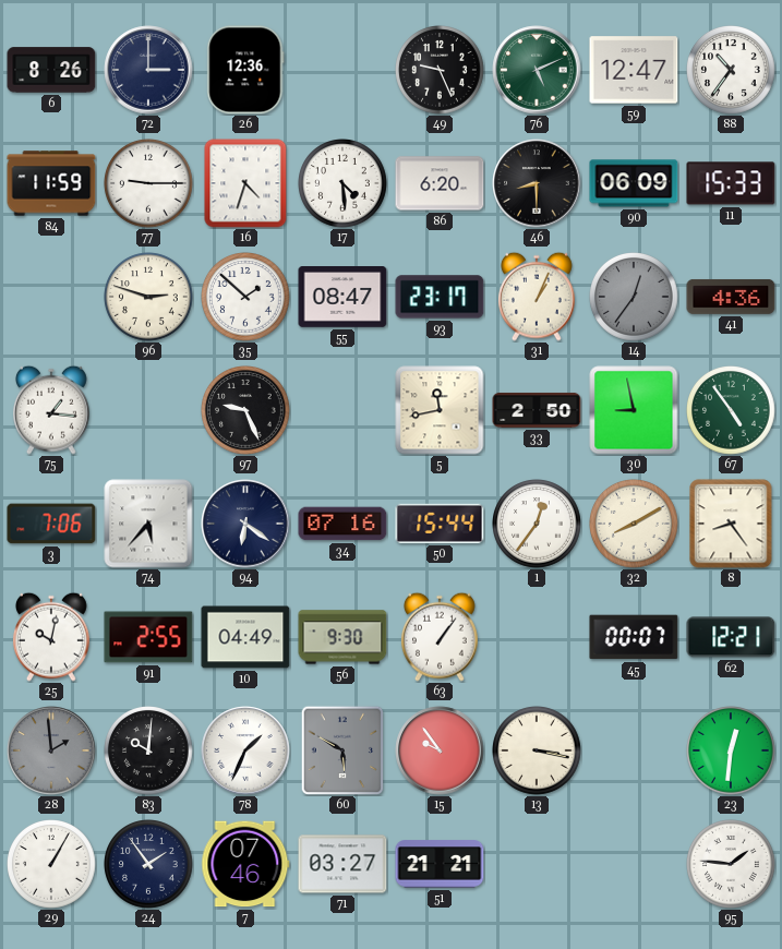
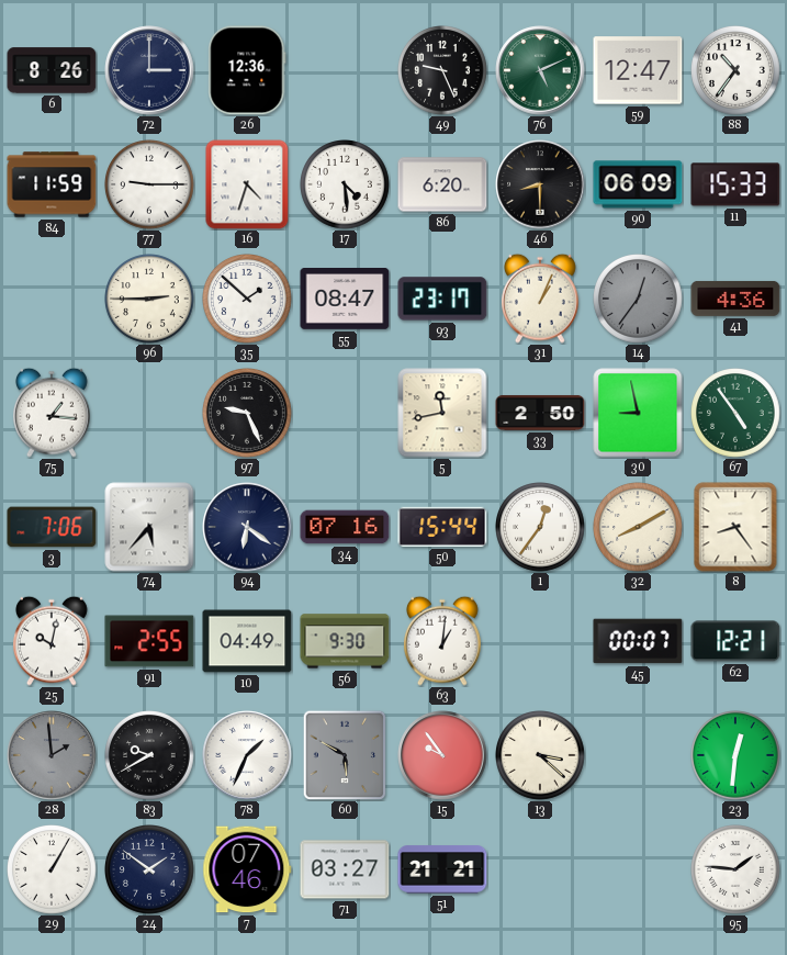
96: 2:48 -> 2:45 (149, 299)
63: 1:06 -> 1:01 (442, 641)
83: 10:01 -> 9:40 (149, 755)
13: 3:17 -> 3:22 (540, 755)
24: 1:54 -> 1:51 (149, 869)
